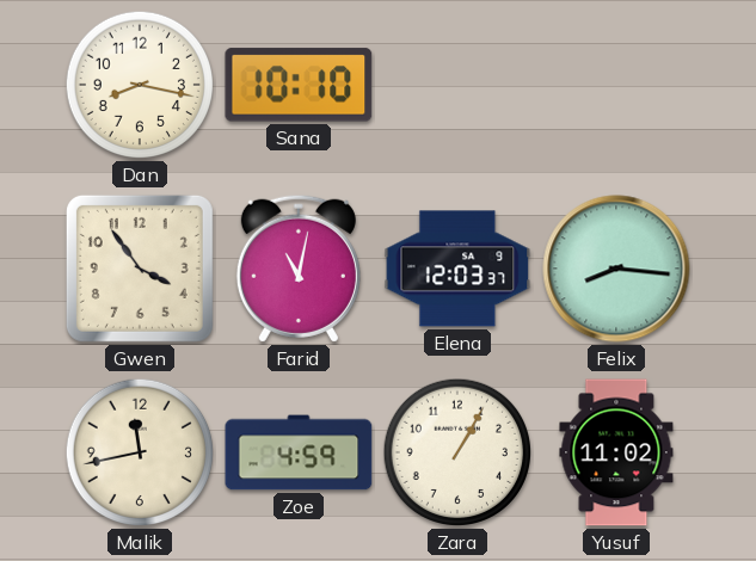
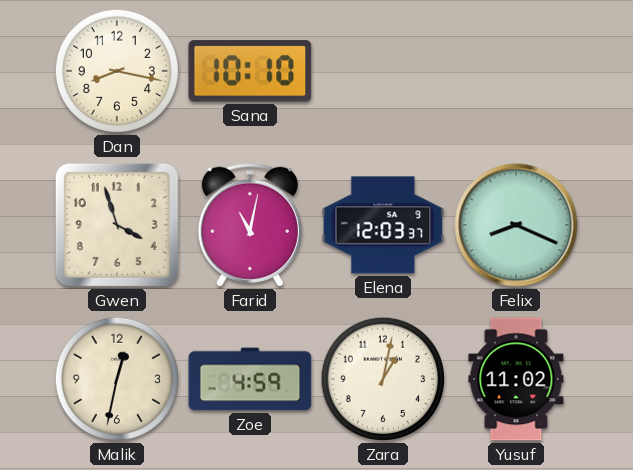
Gwen: 3:54 -> 3:57 (117, 225)
Felix: 8:16 -> 8:19 (516, 225)
Malik: 11:43 -> 12:32 (117, 379)
Zara: 1:05 -> 1:02 (383, 379)
